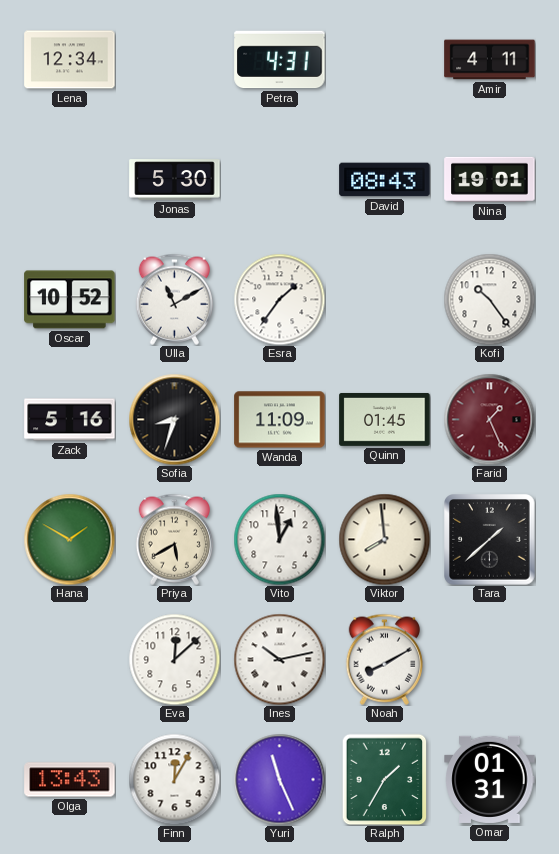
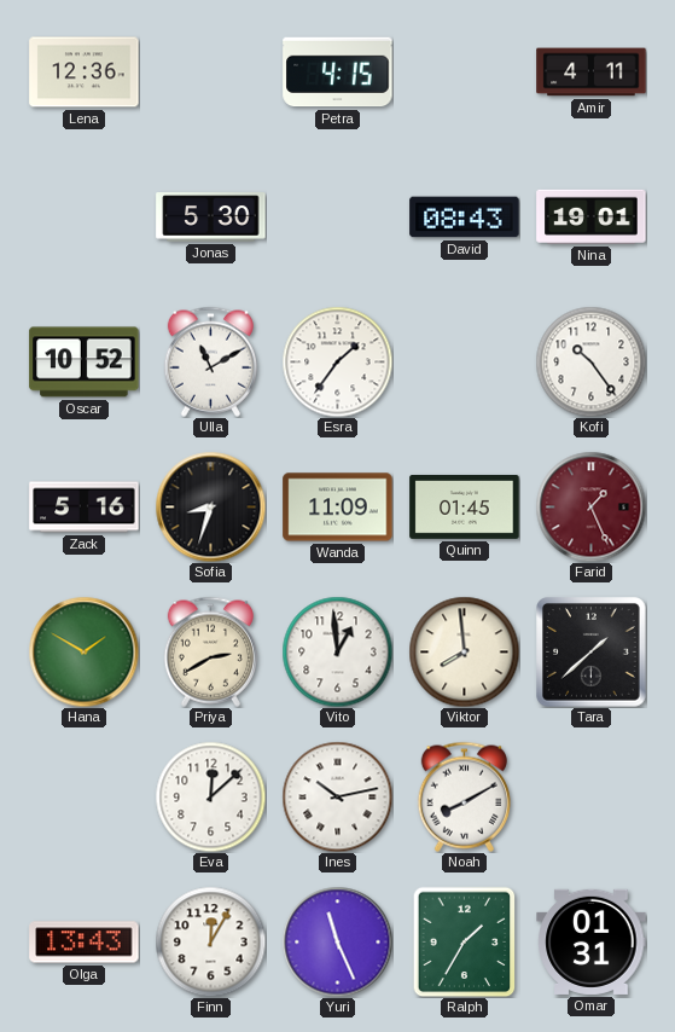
Lena: 12:34 -> 12:36 (85, 73)
Petra: 4:31 -> 4:15 (338, 73)
Priya: 5:40 -> 2:40 (210, 651)
